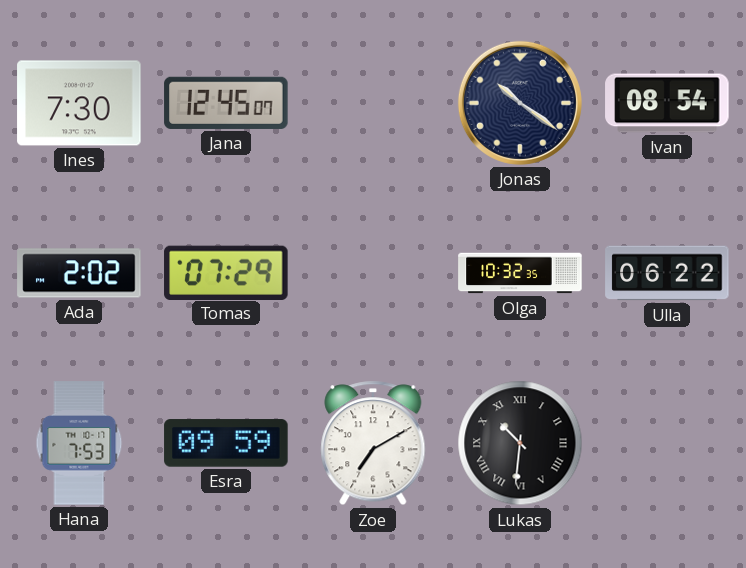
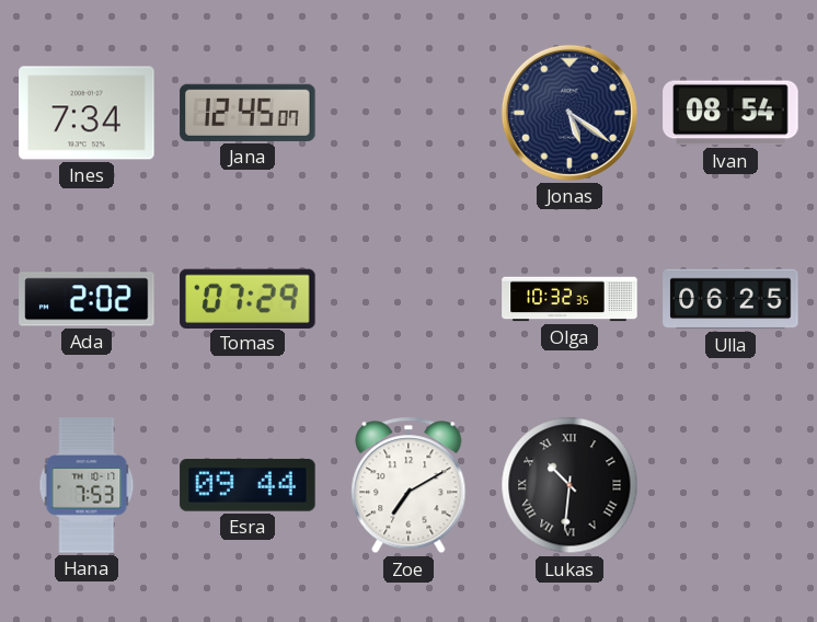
Ines: 7:30 -> 7:34 (87, 113)
Jonas: 10:21 -> 5:21 (569, 113)
Ulla: 06:22 -> 06:25 (730, 299)
Esra: 09:59 -> 09:44 (248, 485)
